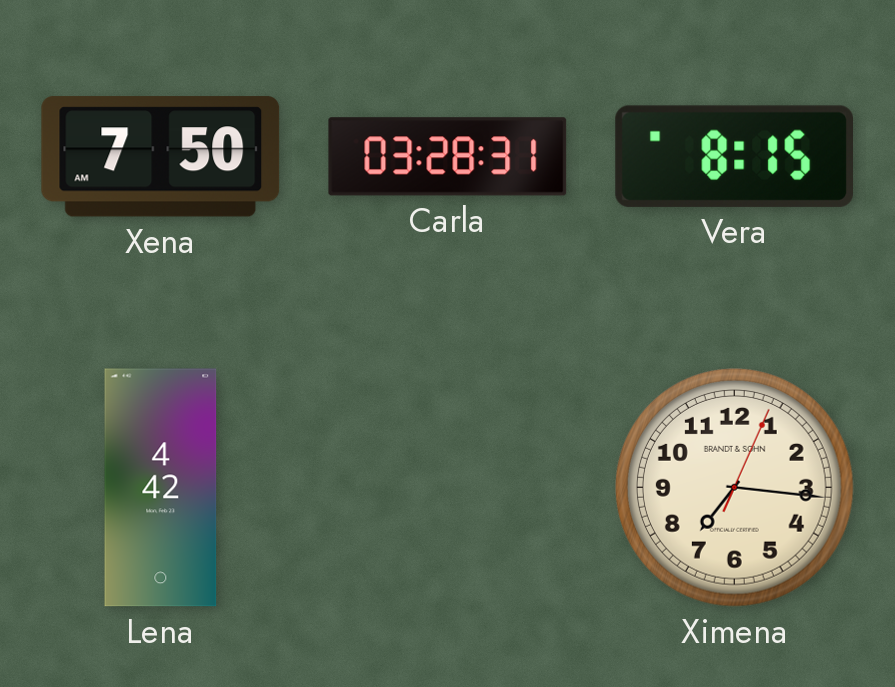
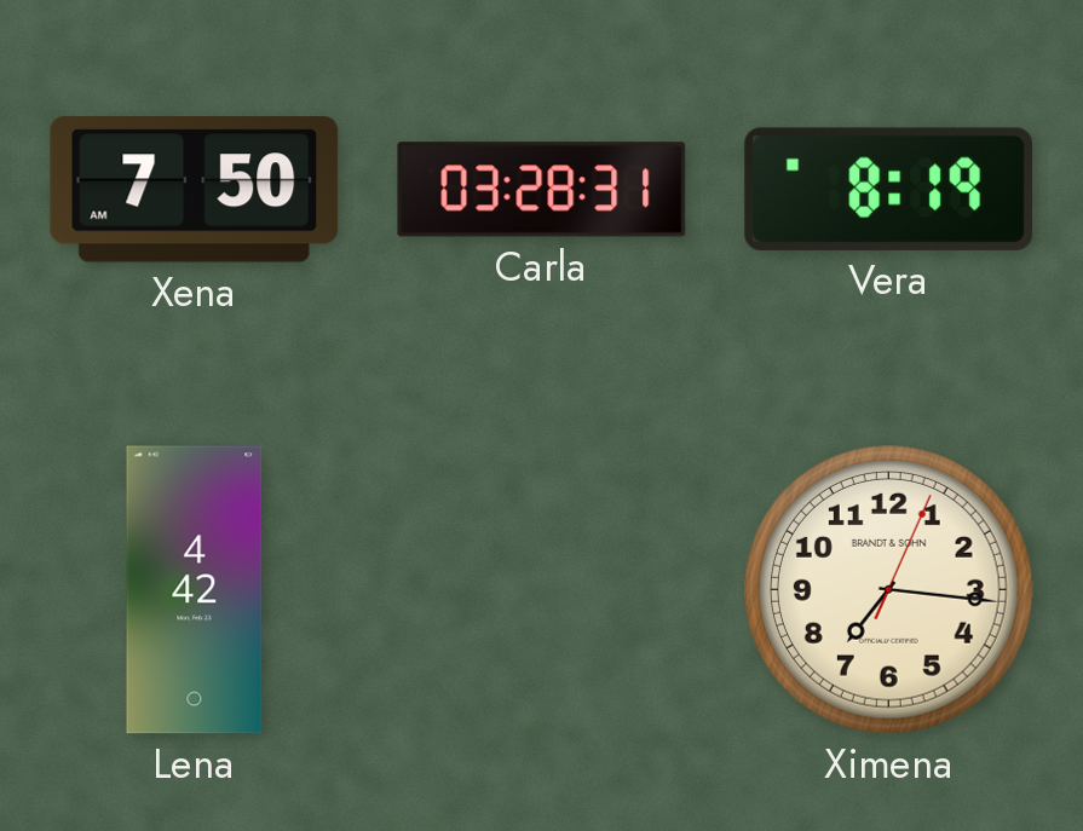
Vera: 8:15 -> 8:19 (888, 189)
